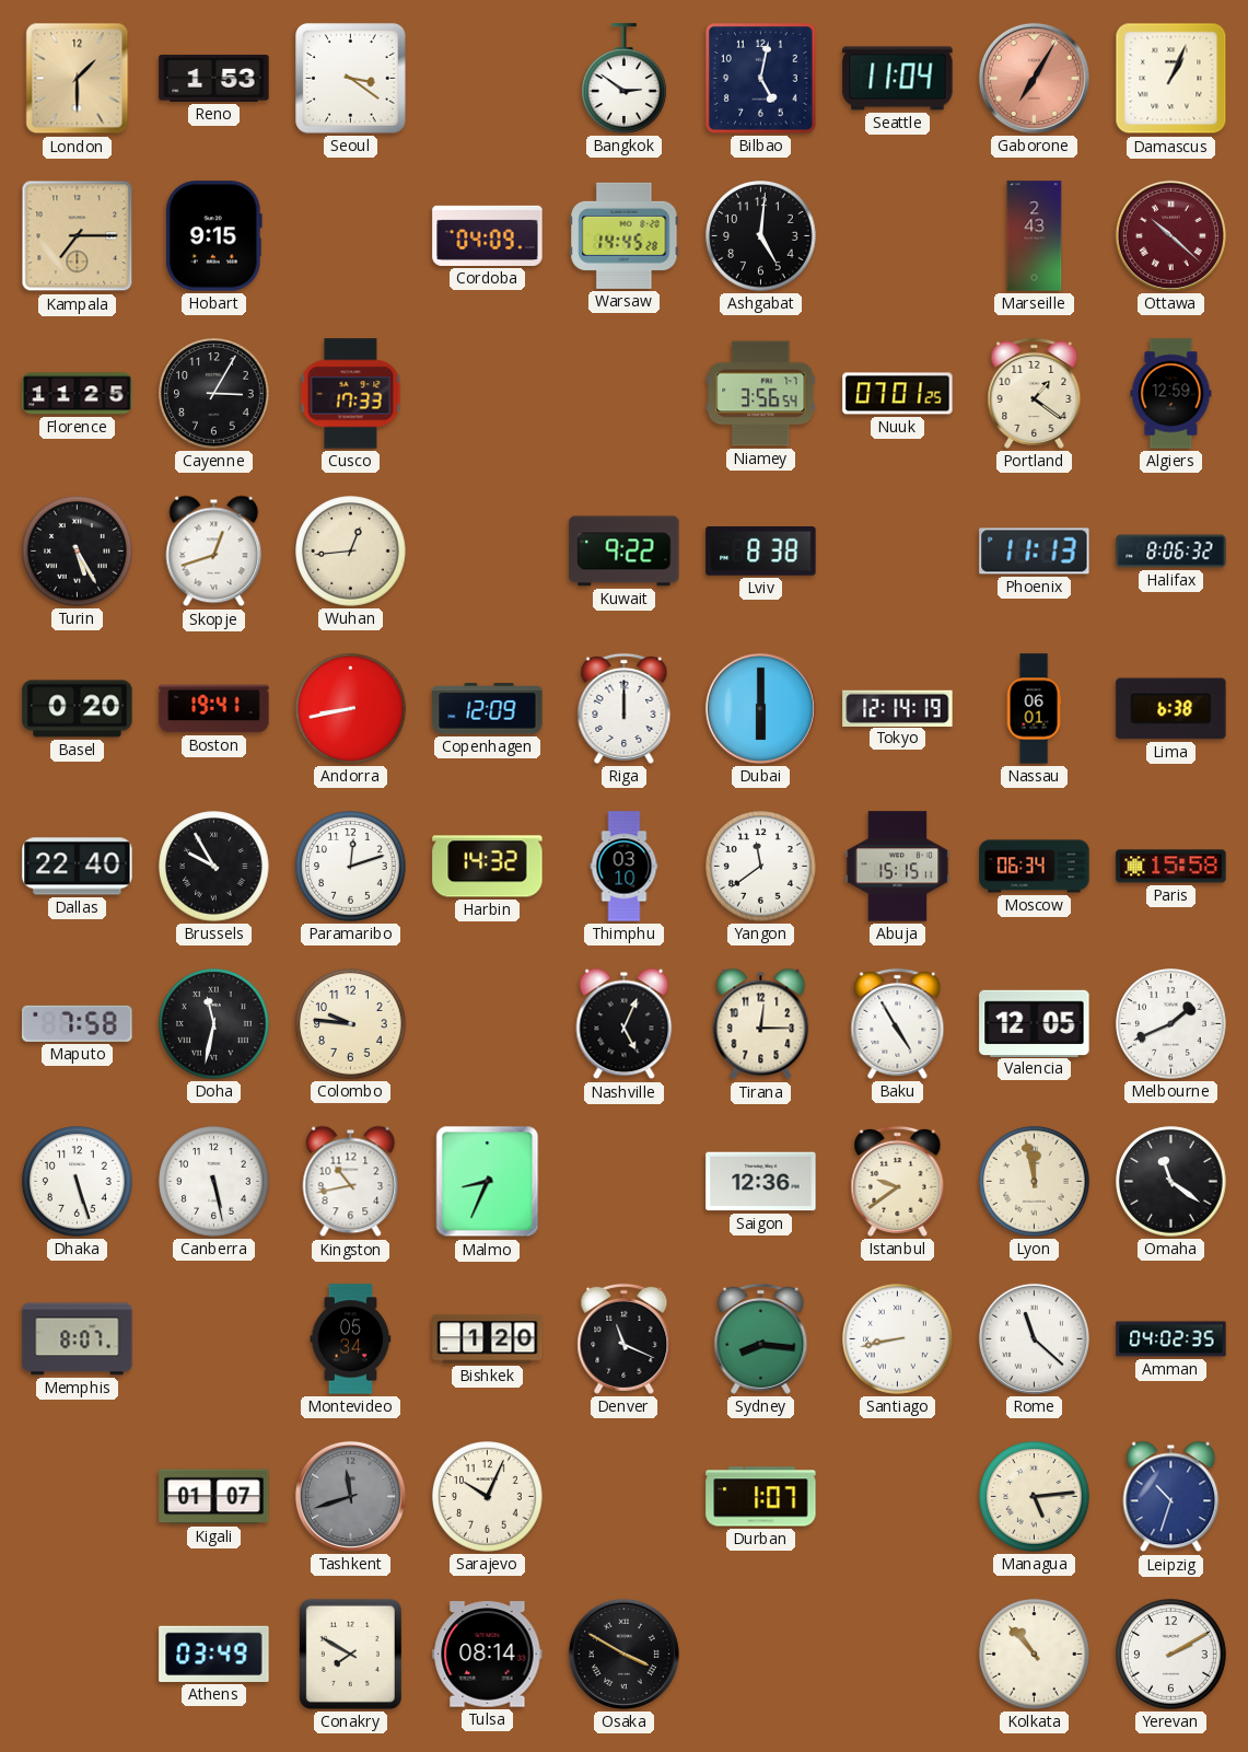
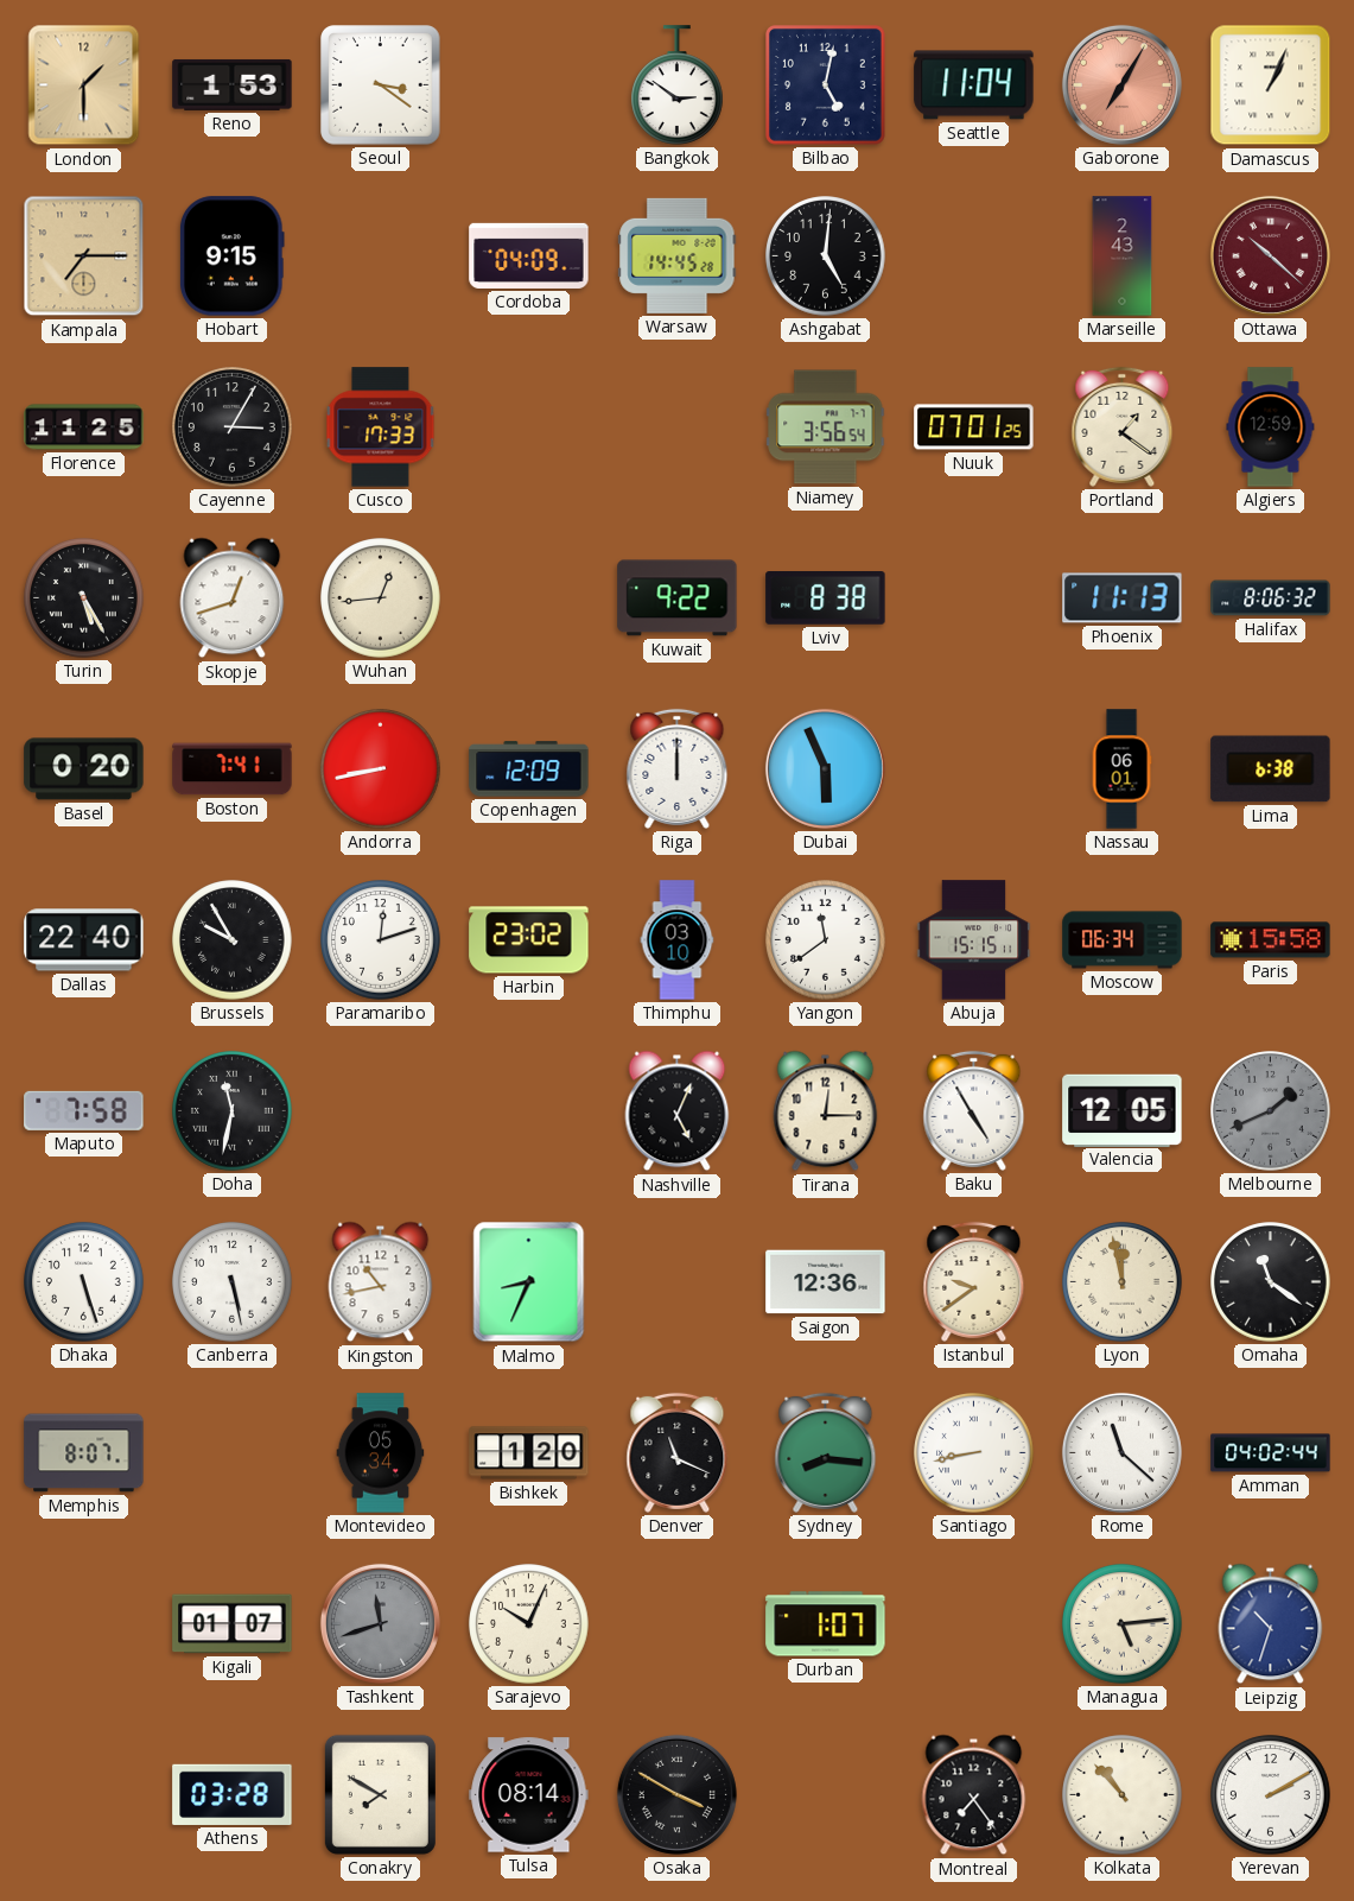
Boston: 19:41 -> 7:41 (233, 769)
Dubai: 6:00 -> 5:56 (825, 768)
Tokyo: 12:14 -> none (898, 708)
Harbin: 14:32 -> 23:02 (529, 940)
Colombo: 9:46 -> none (351, 1024)
Melbourne dial: white -> grey (1271, 1111)
Amman: 04:02:35 -> 04:02:44 (1271, 1453)
Athens: 03:49 -> 03:28 (233, 1794)
Montreal: none -> 7:24 (974, 1795)
